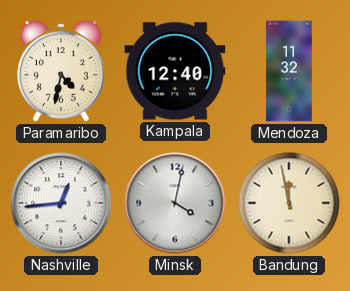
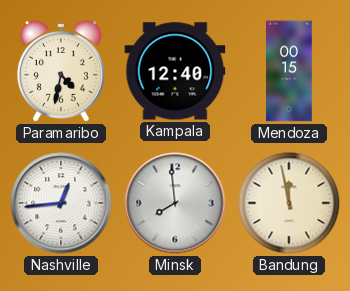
Mendoza: 11:32 -> 00:15 (289, 71)
Minsk: 4:02 -> 7:59 (175, 203)
